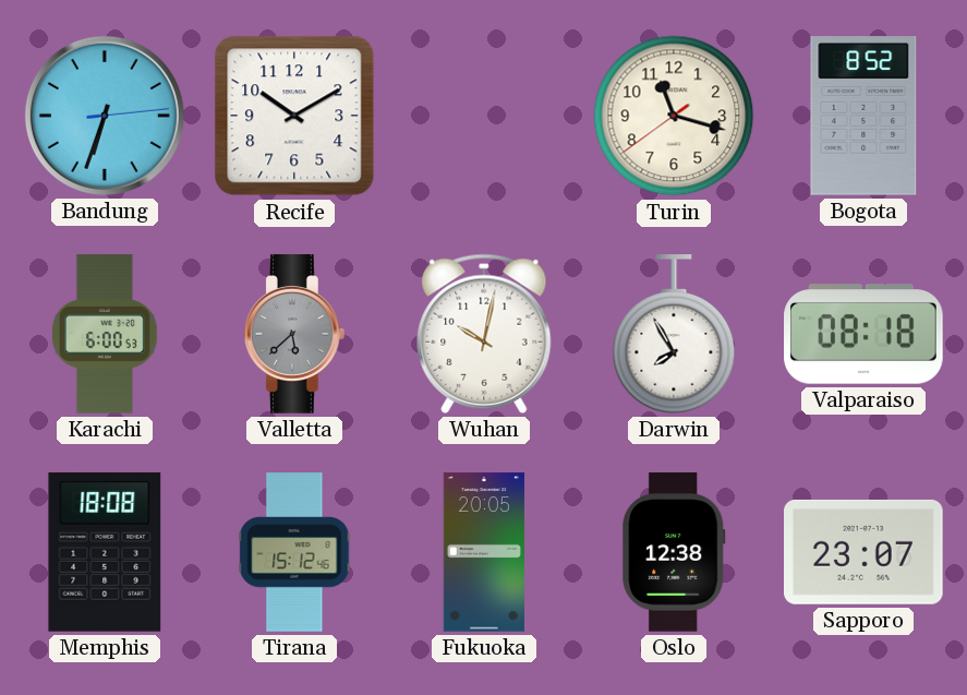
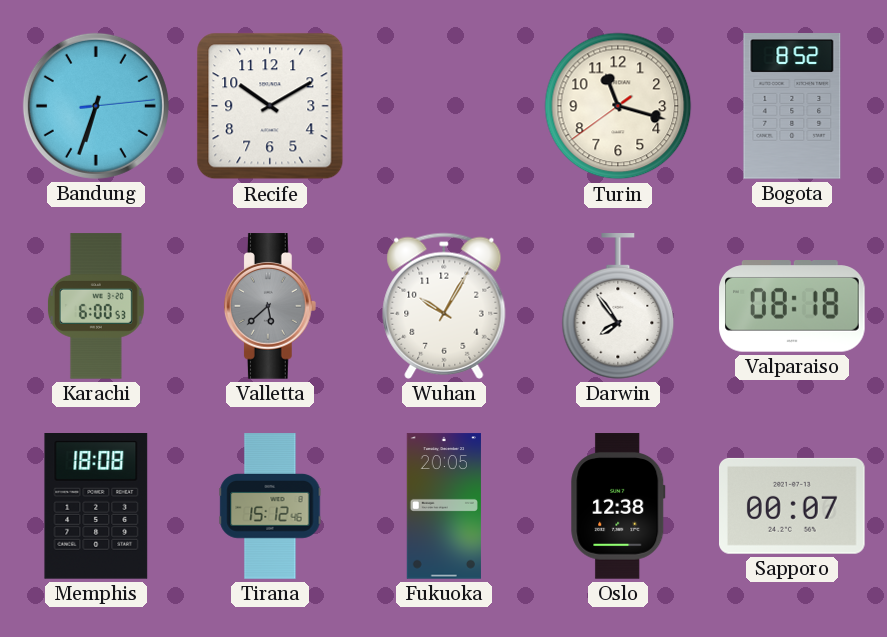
Wuhan: 10:02 -> 10:05 (444, 306)
Darwin: 7:55 -> 7:54 (618, 306)
Sapporo: 23:07 -> 00:07 (793, 506)
